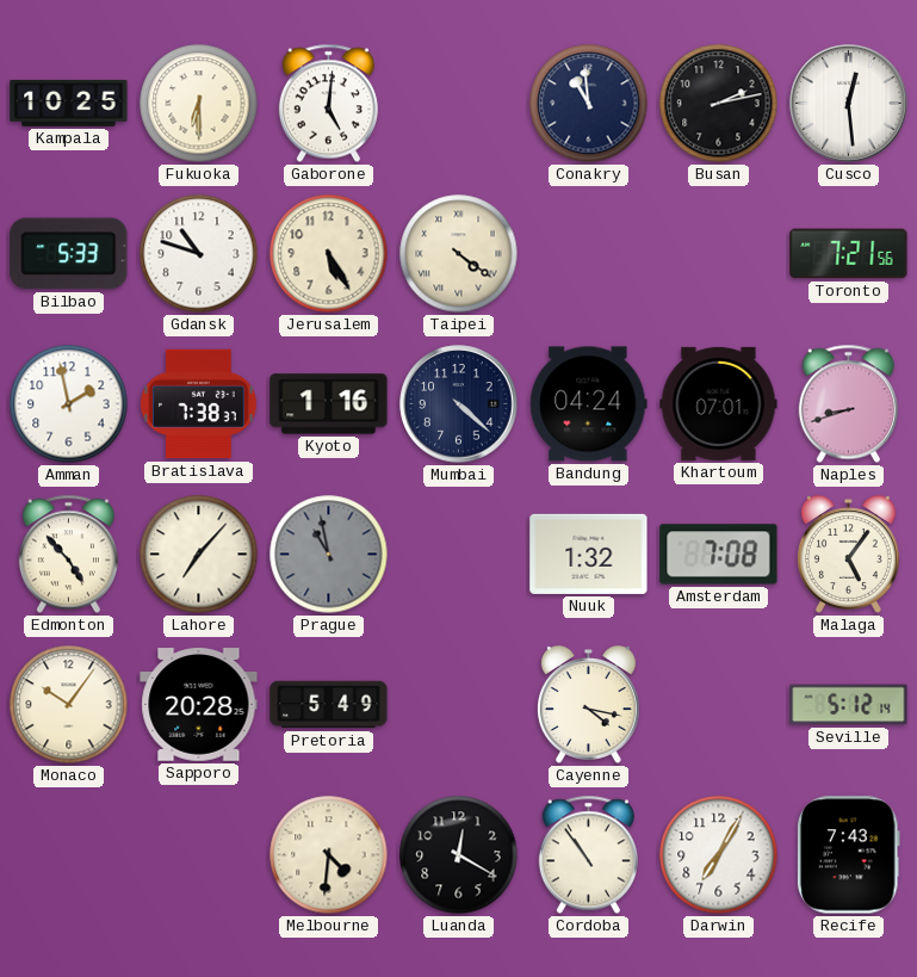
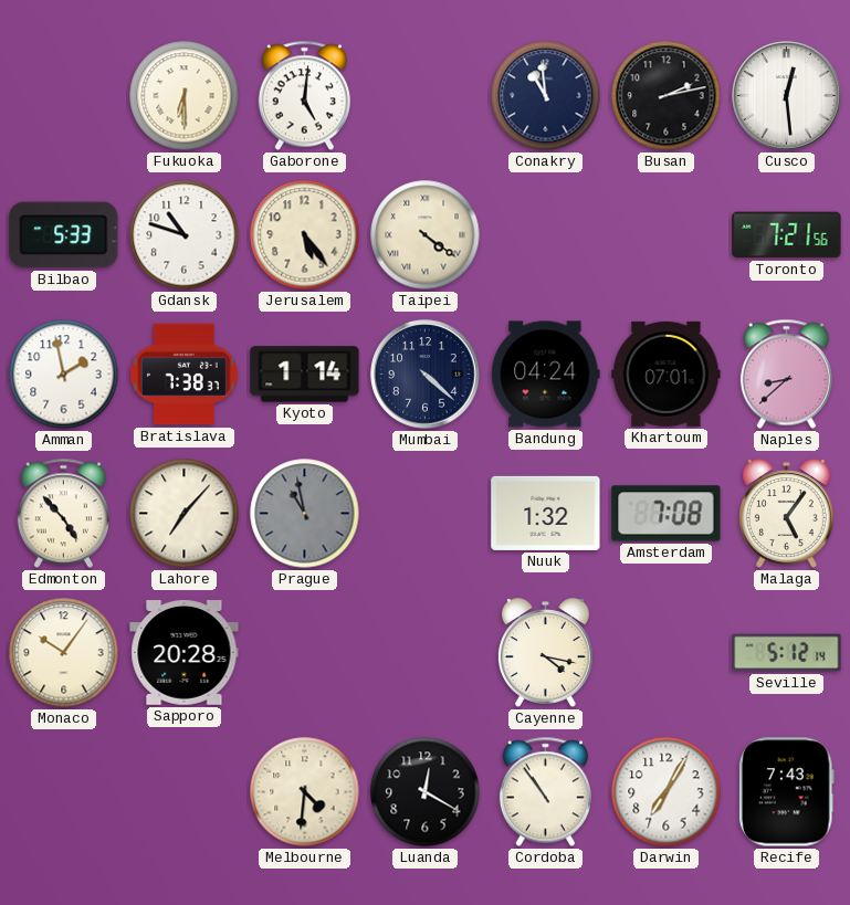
Kampala: 10:25 -> none (69, 103)
Jerusalem: 5:25 -> 5:24 (305, 235)
Kyoto: 1:16 -> 1:14 (305, 375)
Naples: 8:42 -> 8:38 (786, 375)
Pretoria: 5:49 -> none (329, 705)
